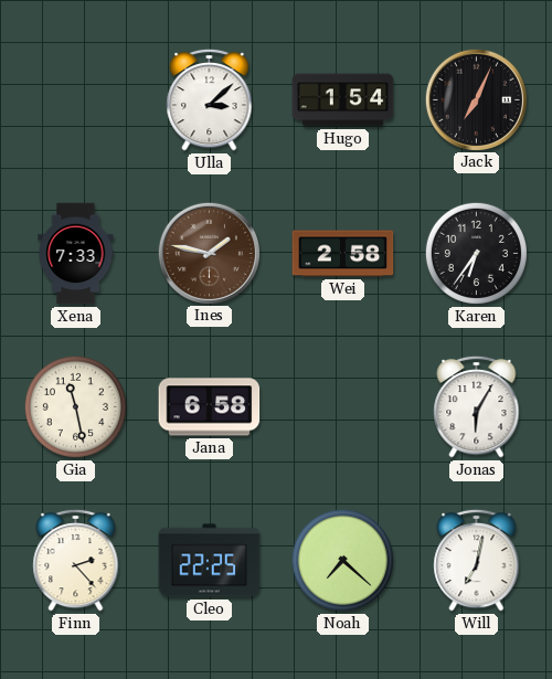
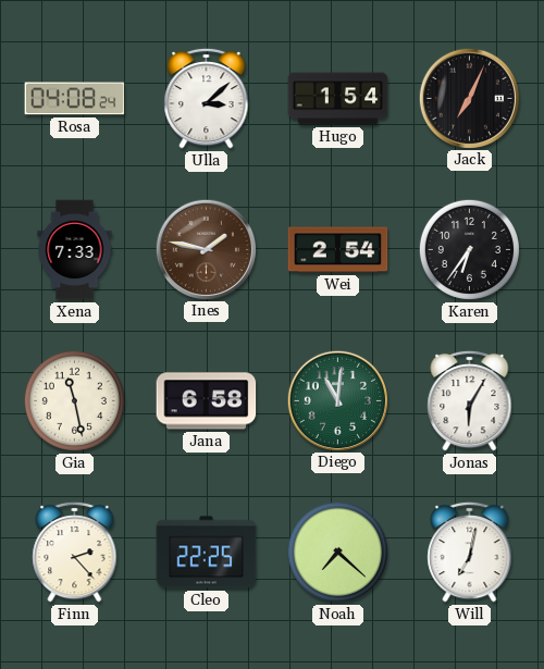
Rosa: none -> 04:08 (75, 99)
Wei: 2:58 -> 2:54 (338, 250)
Diego: none -> 11:01 (337, 400)
